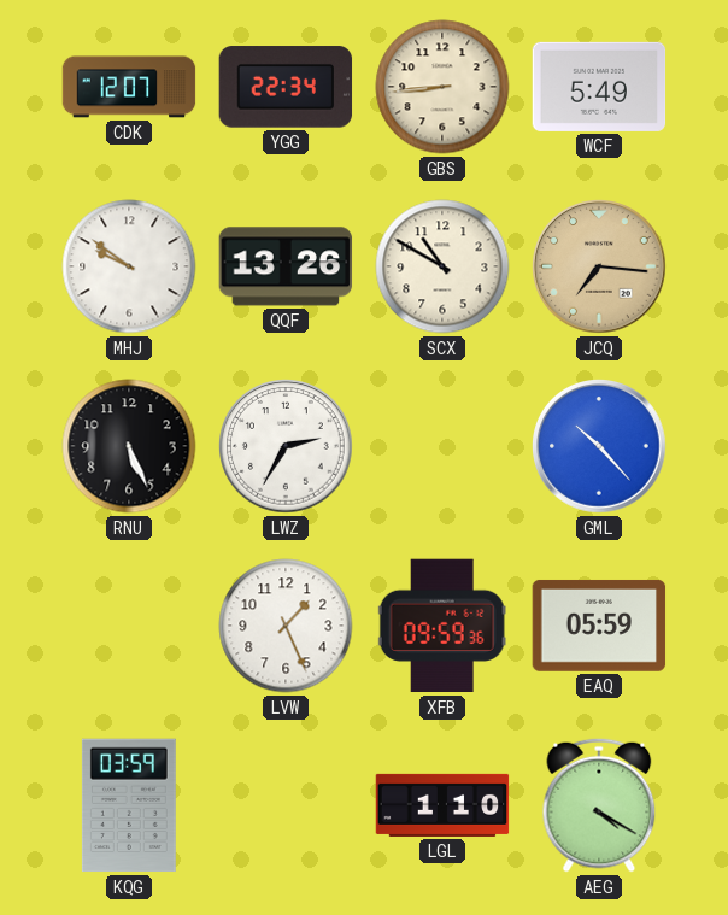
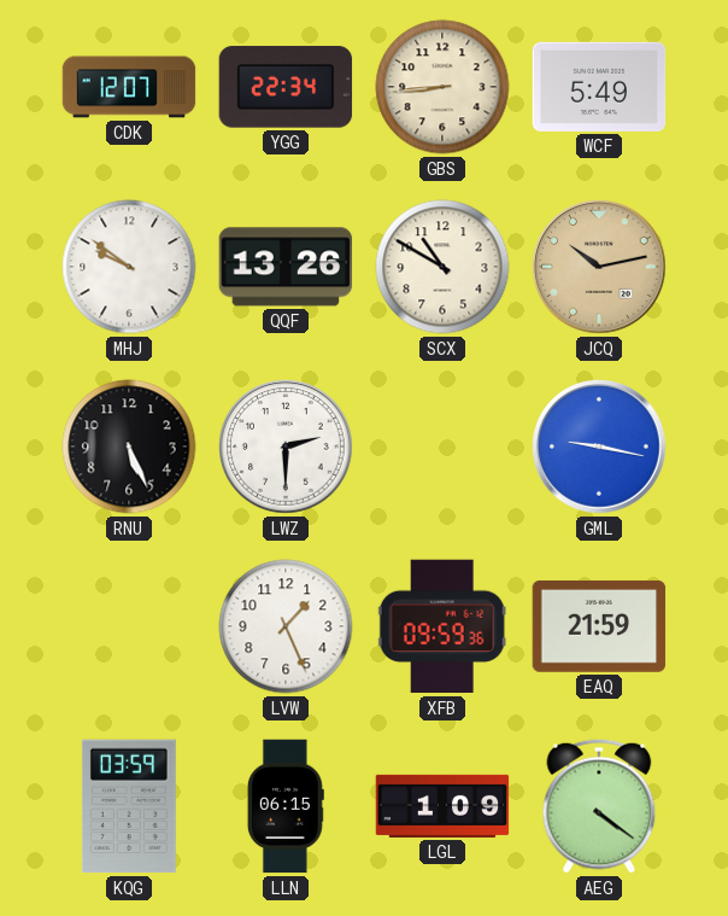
JCQ: 7:16 -> 10:13 (599, 267)
LWZ: 2:35 -> 2:30 (286, 447)
GML: 10:23 -> 9:17 (599, 447)
EAQ: 05:59 -> 21:59 (599, 626)
LLN: none -> 06:15 (286, 806)
LGL: 1:10 -> 1:09 (442, 806)
AEG: 4:20 -> 4:21 (599, 806)
